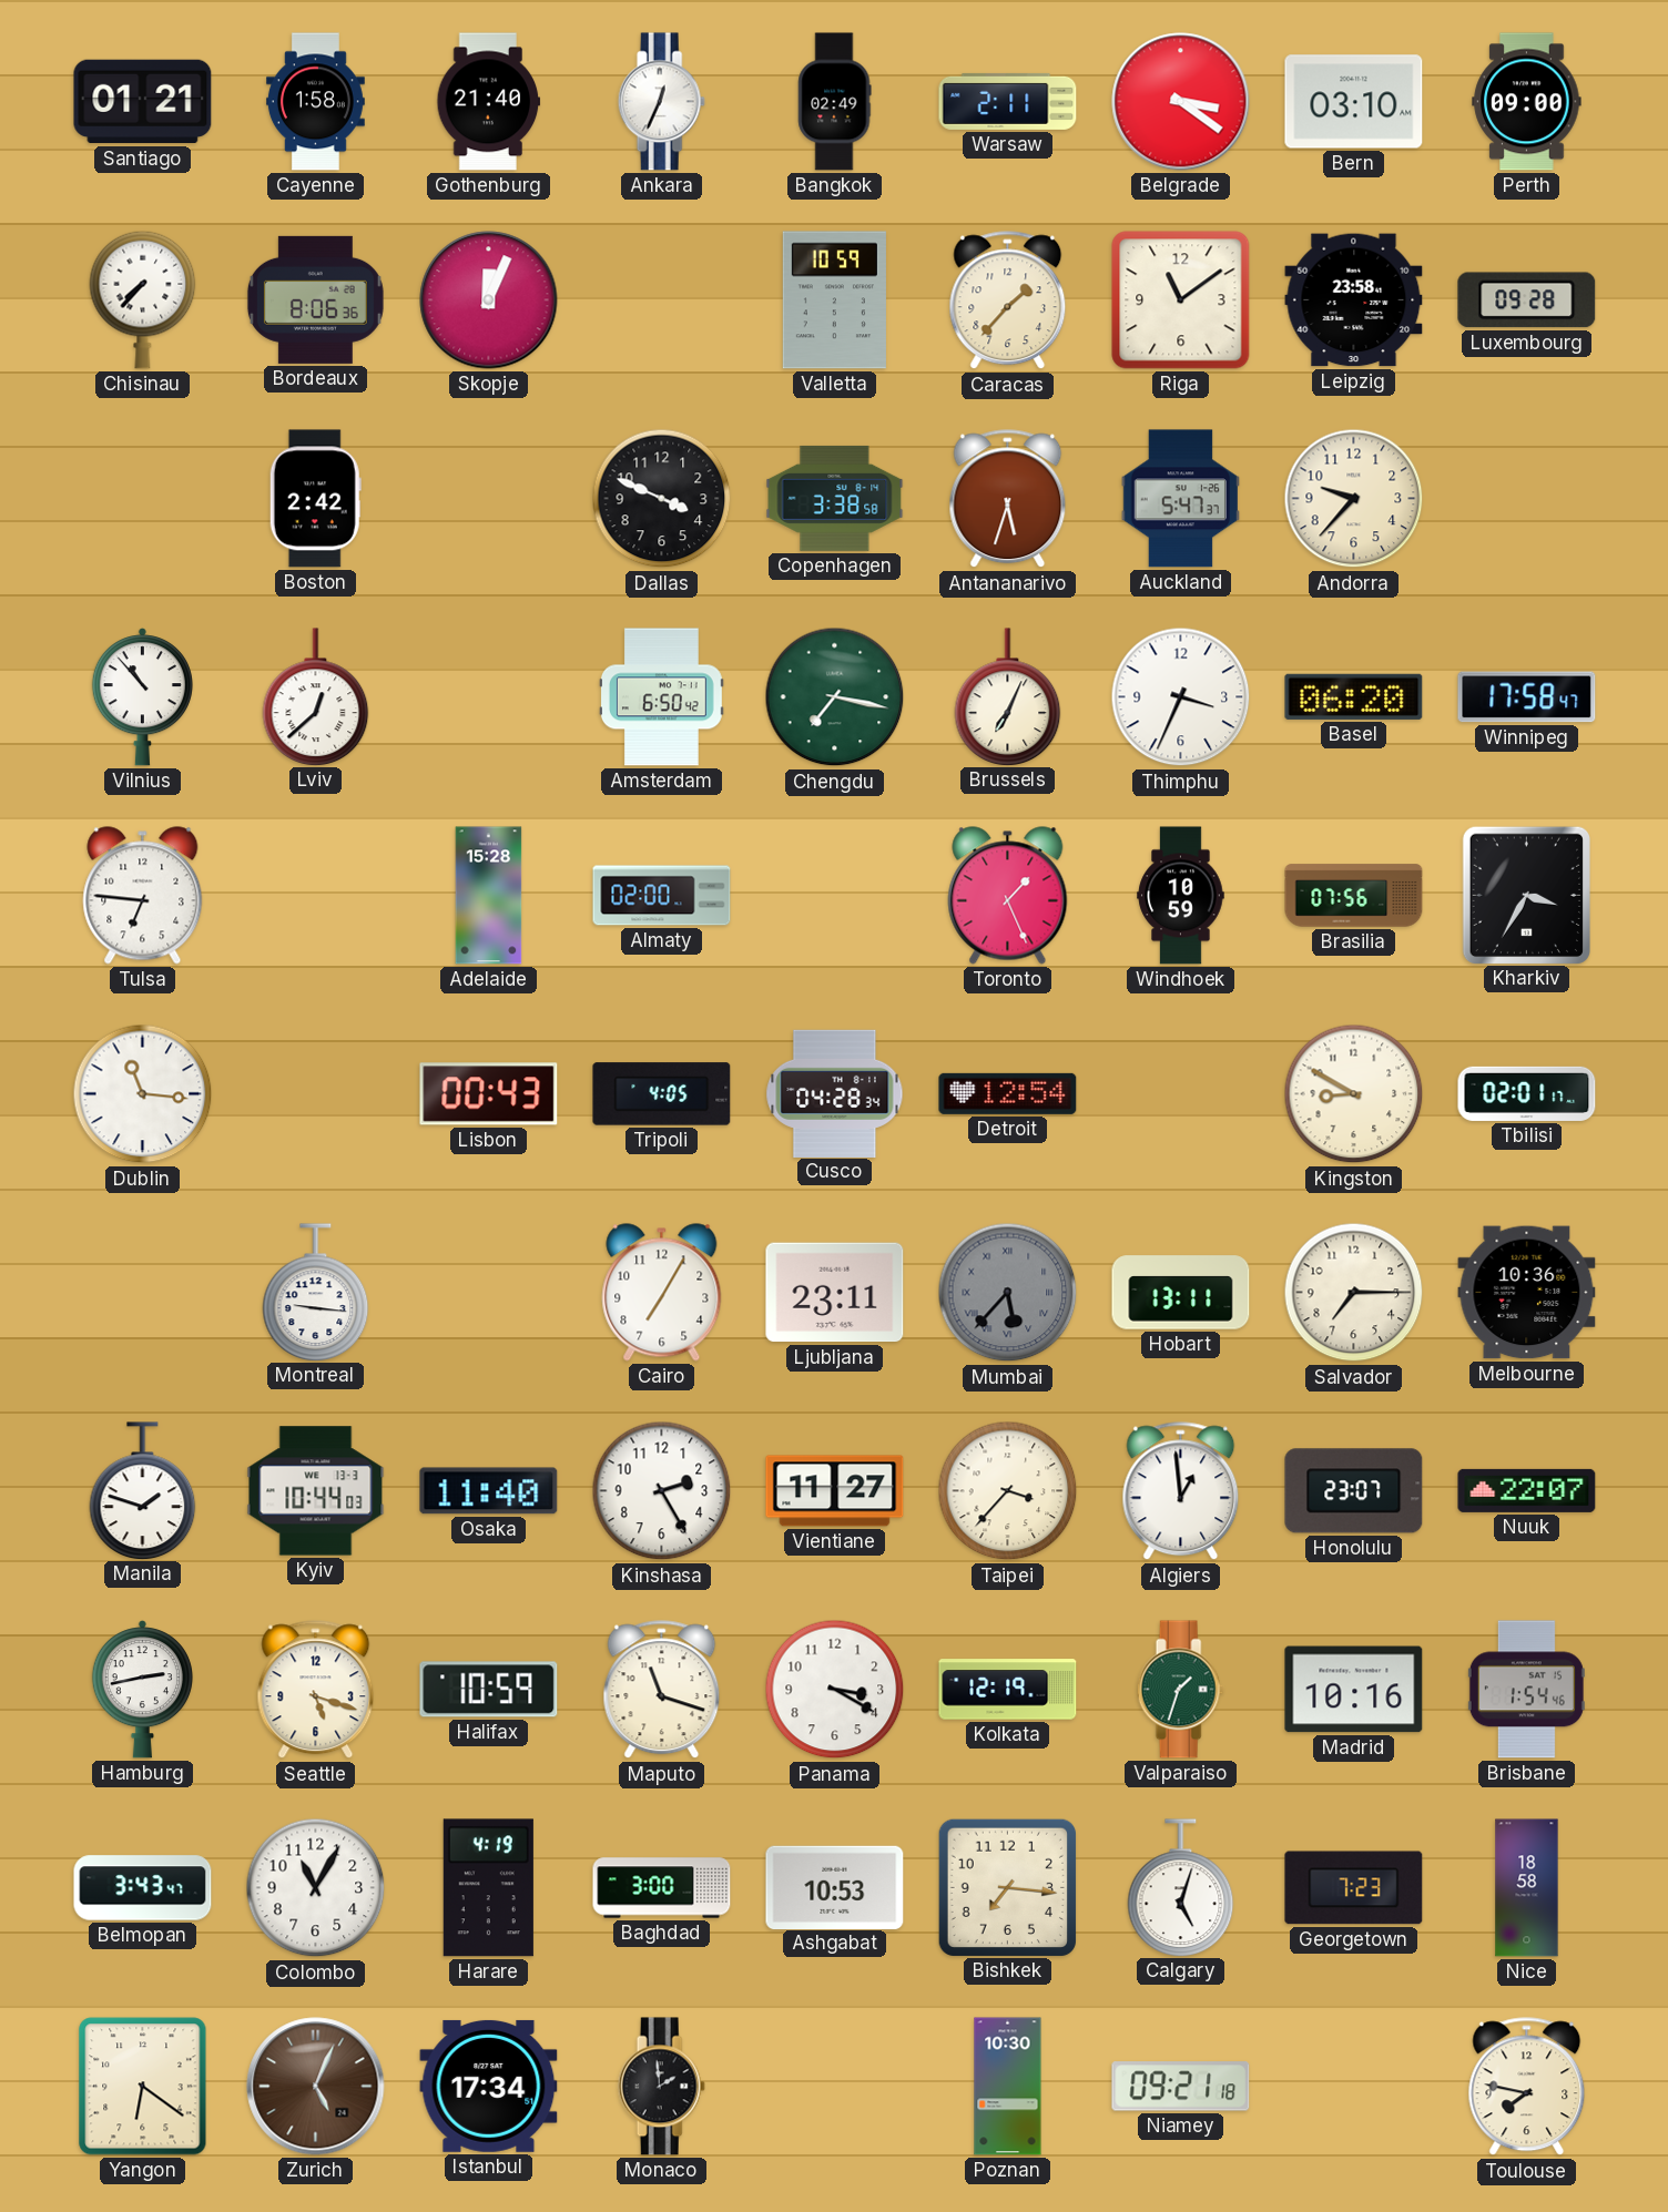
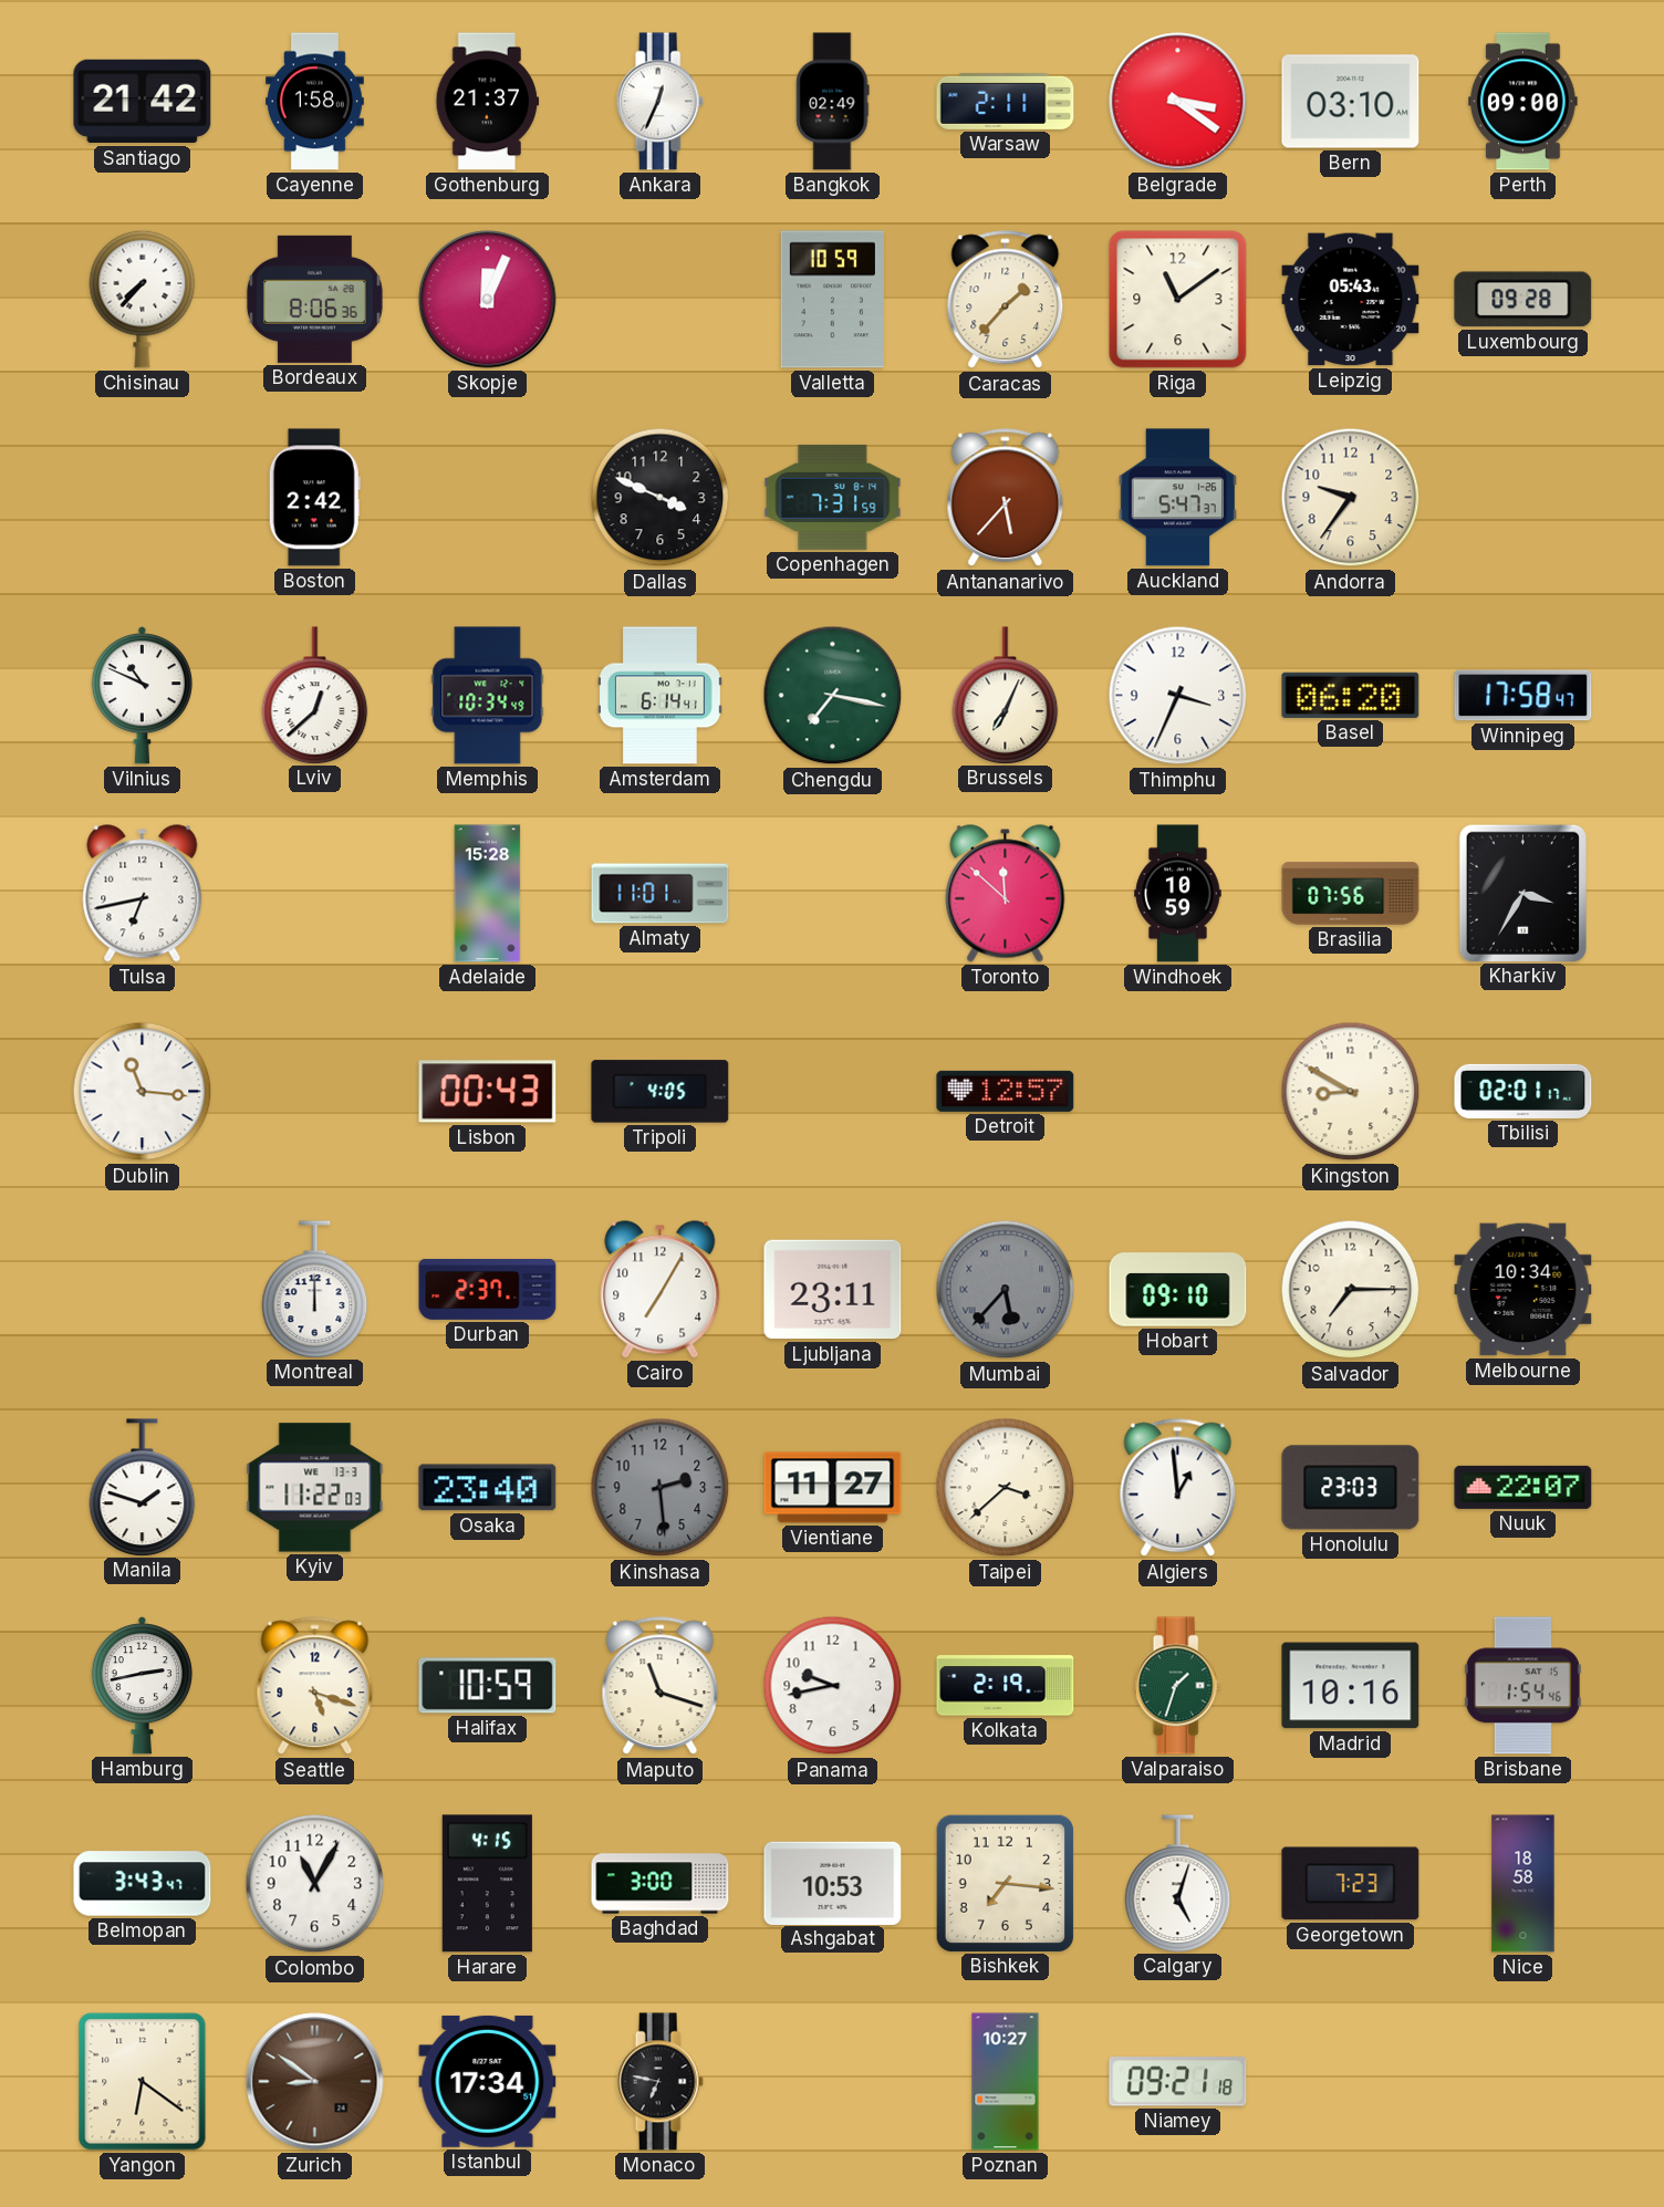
Santiago: 01:21 -> 21:42 (143, 102)
Gothenburg: 21:40 -> 21:37 (488, 102)
Leipzig: 23:58 -> 05:43 (1351, 300)
Copenhagen: 3:38 -> 7:31 (833, 497)
Antananarivo: 5:33 -> 5:37 (1006, 498)
Andorra: 9:37 -> 9:36 (1351, 498)
Vilnius: 10:53 -> 10:49 (142, 696)
Memphis: none -> 10:34 (488, 696)
Amsterdam: 6:50 -> 6:14 (659, 696)
Tulsa: 6:46 -> 6:43 (143, 894)
Almaty: 02:00 -> 11:01 (661, 894)
Toronto: 1:26 -> 11:52 (1006, 894)
Cusco: 04:28 -> none (835, 1093)
Detroit: 12:54 -> 12:57 (1006, 1091)
Montreal: 9:16 -> 12:00 (315, 1289)
Durban: none -> 2:37 (488, 1289)
Hobart: 13:11 -> 09:10 (1178, 1290)
Melbourne: 10:36 -> 10:34 (1523, 1290)
Kyiv: 10:44 -> 11:22 (315, 1488)
Osaka: 11:40 -> 23:40 (488, 1488)
Kinshasa: 2:25 -> 2:29 (661, 1488)
Kinshasa dial: white -> grey (661, 1488)
Taipei: 3:37 -> 3:38 (1006, 1488)
Honolulu: 23:07 -> 23:03 (1351, 1488)
Panama: 3:20 -> 9:43 (833, 1686)
Kolkata: 12:19 -> 2:19 (1006, 1686)
Harare: 4:19 -> 4:15 (487, 1884)
Zurich: 5:04 -> 8:51 (315, 2082)
Monaco: 1:59 -> 6:47 (659, 2082)
Poznan: 10:30 -> 10:27 (1006, 2082)
Toulouse: 7:47 -> none (1527, 2087)
